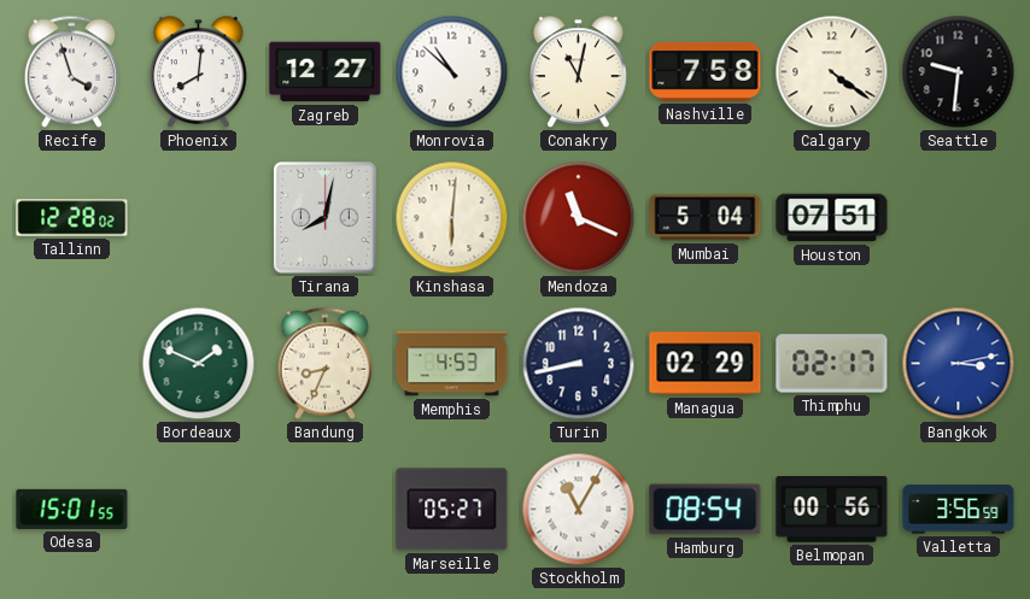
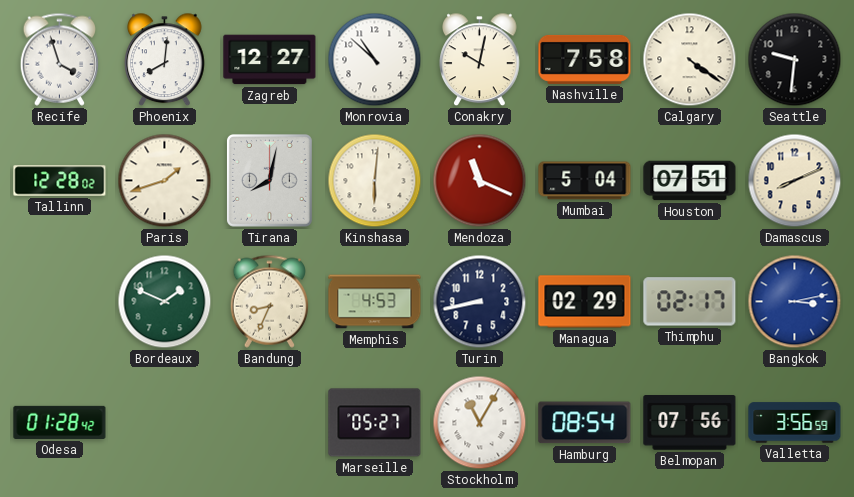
Conakry: 11:02 -> 10:02 (480, 60)
Paris: none -> 1:42 (165, 181)
Damascus: none -> 8:11 (795, 181)
Odesa: 15:01 -> 01:28 (60, 422)
Belmopan: 00:56 -> 07:56 (690, 423)
